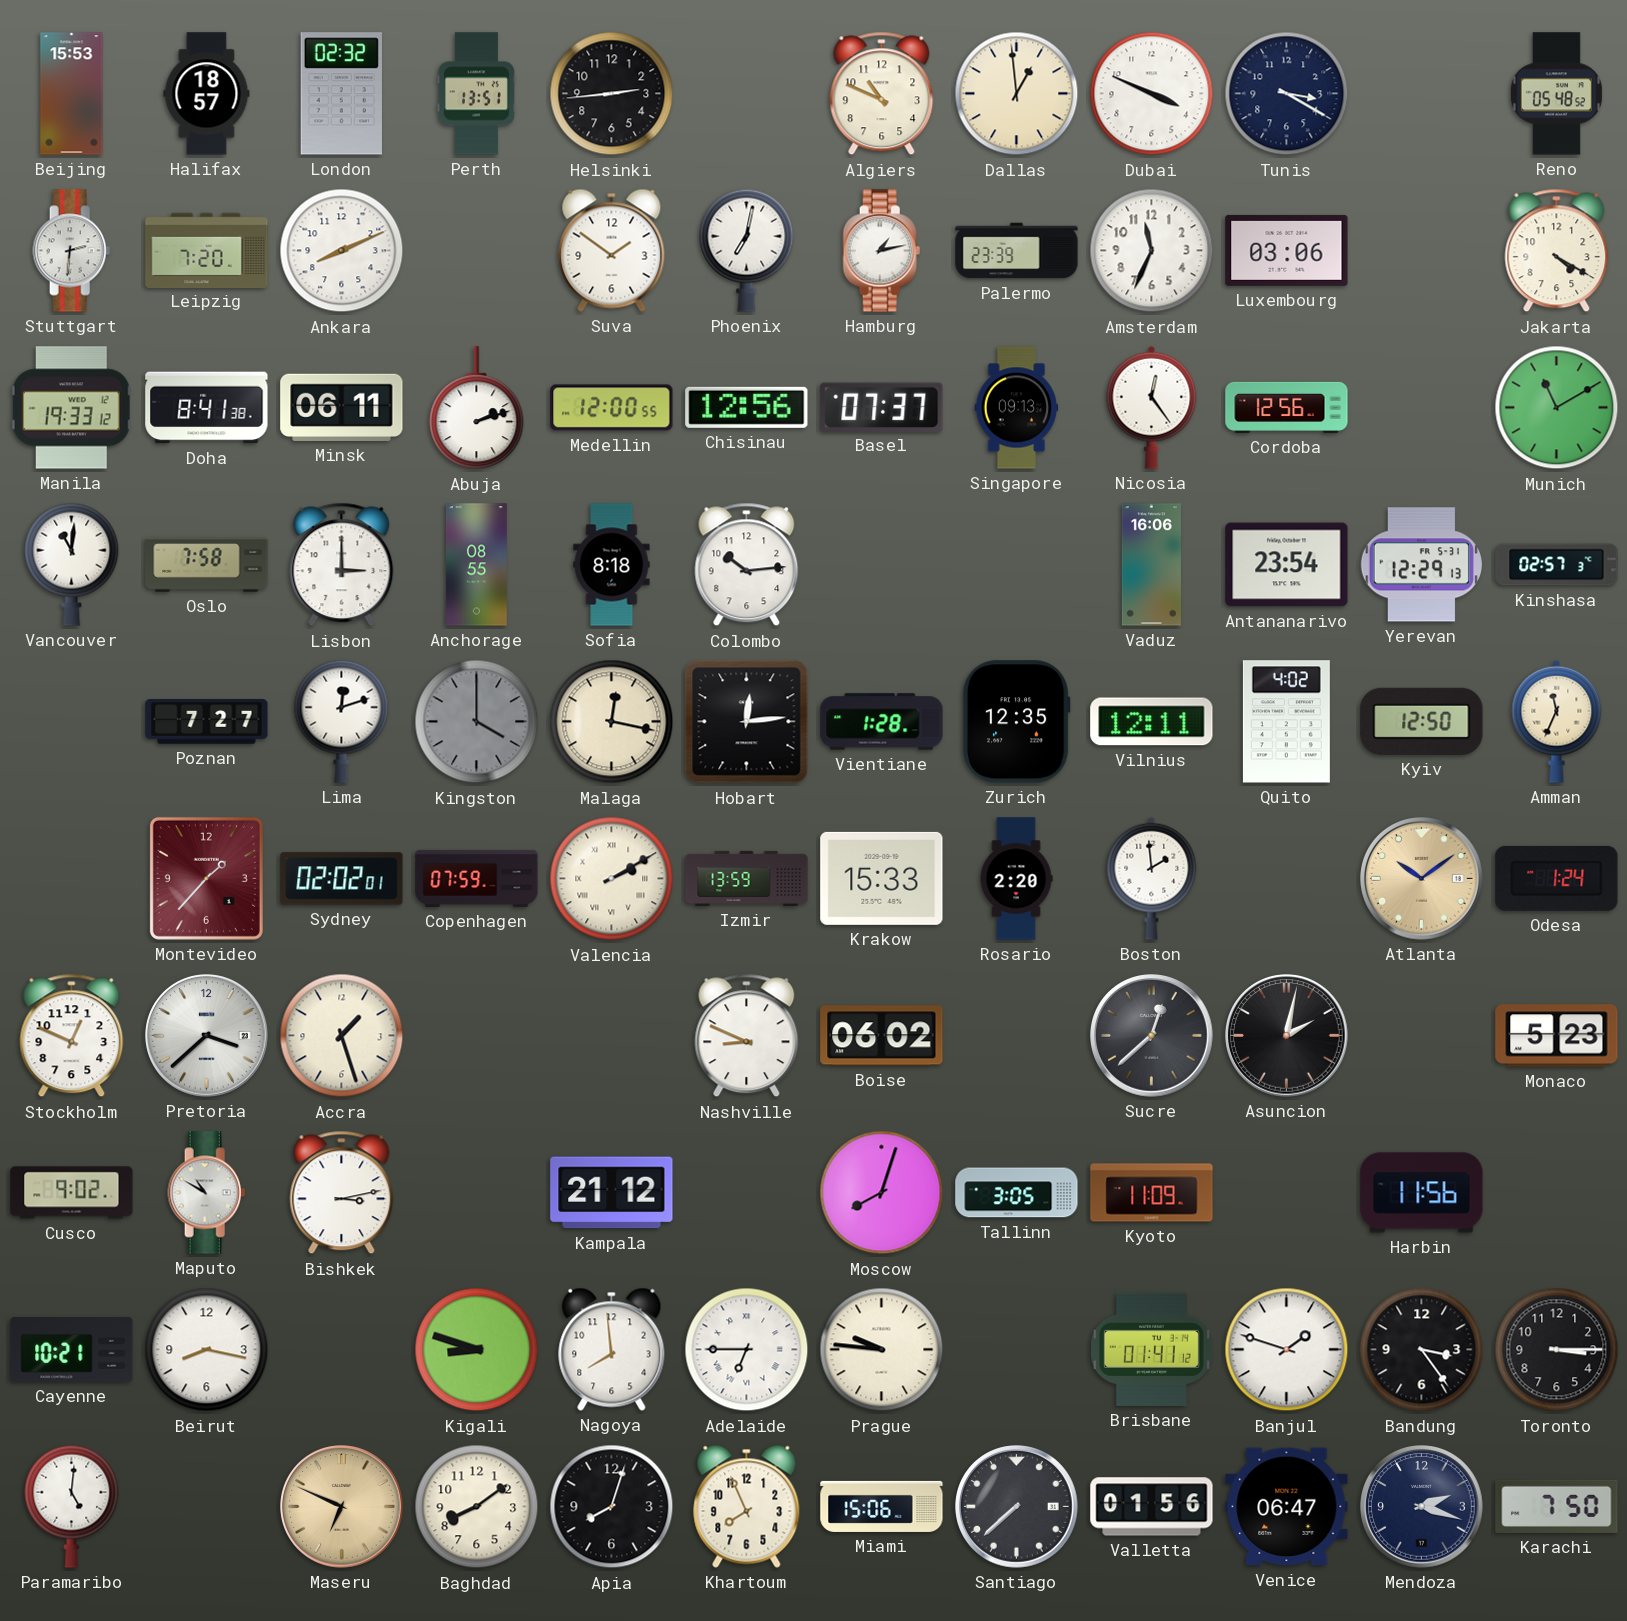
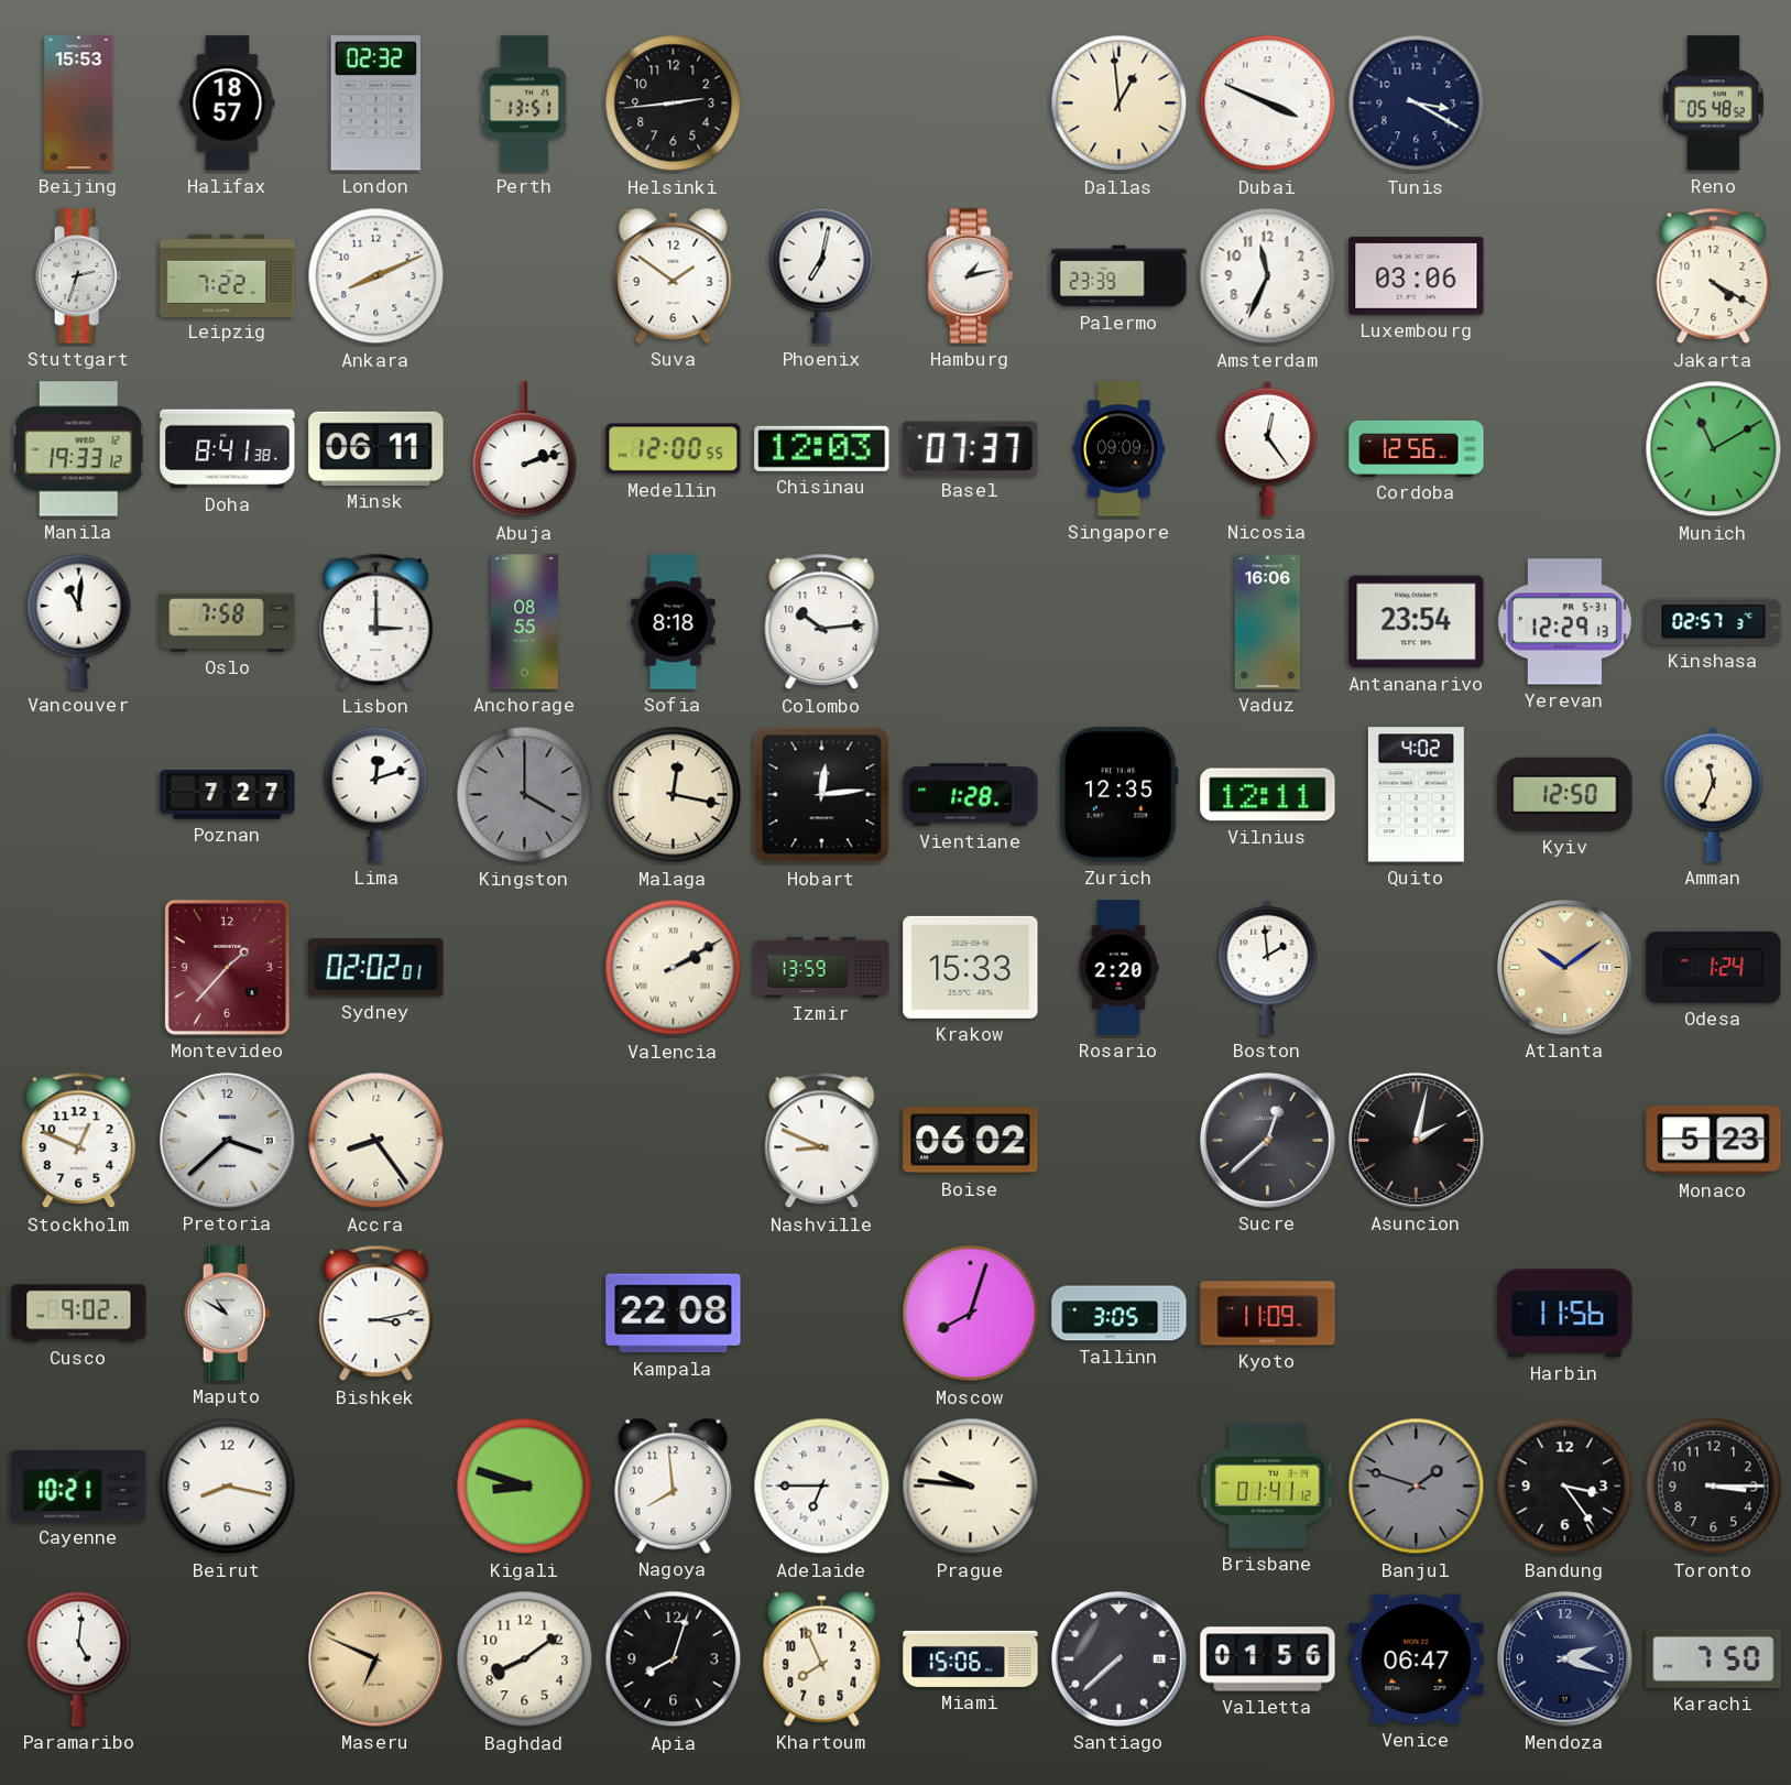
Algiers: 10:49 -> none (882, 94)
Stuttgart: 2:31 -> 2:33 (79, 276)
Leipzig: 7:20 -> 7:22 (228, 275)
Chisinau: 12:56 -> 12:03 (822, 448)
Singapore: 09:13 -> 09:09 (1120, 449)
Copenhagen: 07:59 -> none (477, 878)
Accra: 1:27 -> 8:24 (376, 1141)
Kampala: 21:12 -> 22:08 (674, 1314)
Banjul dial: white -> grey (1417, 1487)
